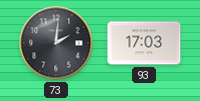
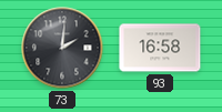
93: 17:03 -> 16:58 (160, 48)
